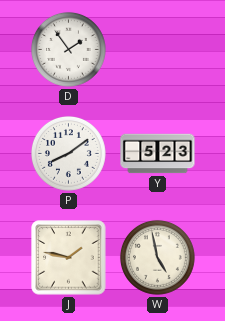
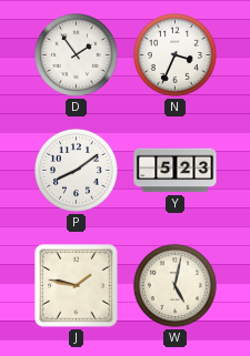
N: none -> 3:34 (174, 54)
W: 4:58 -> 5:02 (174, 285)
